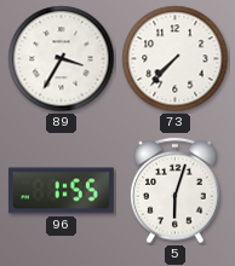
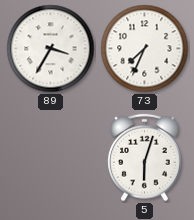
73: 7:37 -> 7:34 (145, 49)
96: 1:55 -> none (61, 191)
